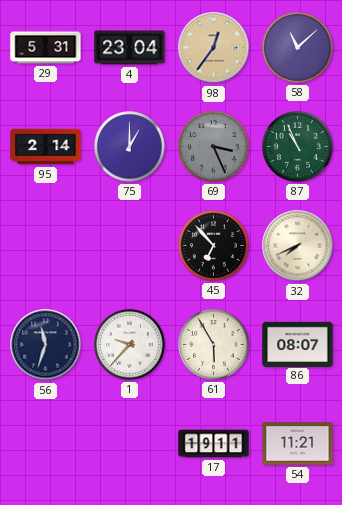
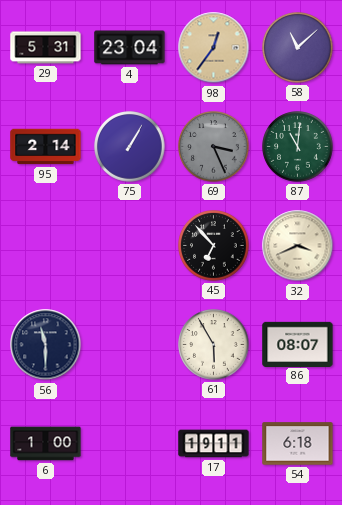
75: 1:00 -> 1:05 (130, 147)
87: 10:56 -> 11:01 (298, 147)
32: 7:41 -> 3:41 (298, 246)
56: 11:33 -> 11:30 (46, 345)
1: 9:37 -> none (130, 345)
6: none -> 1:00 (46, 444)
54: 11:21 -> 6:18 (298, 444)
